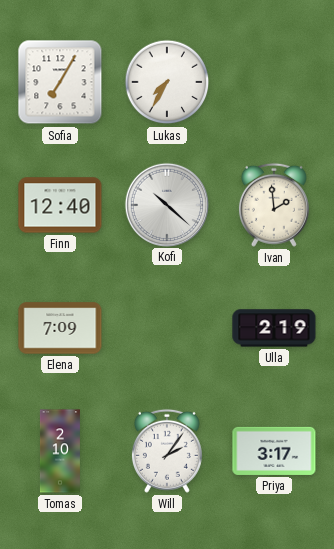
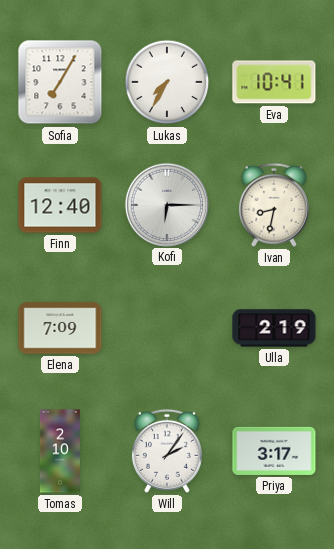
Eva: none -> 10:41 (274, 82)
Kofi: 10:22 -> 6:15 (166, 204)
Ivan: 1:59 -> 8:32 (274, 205)
